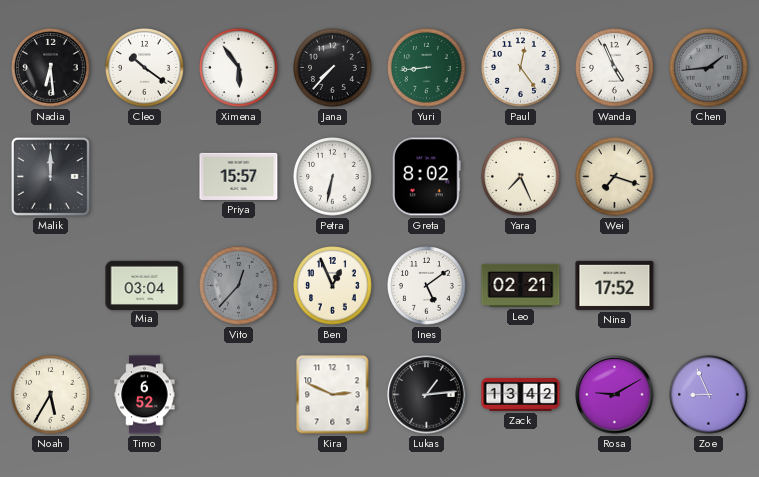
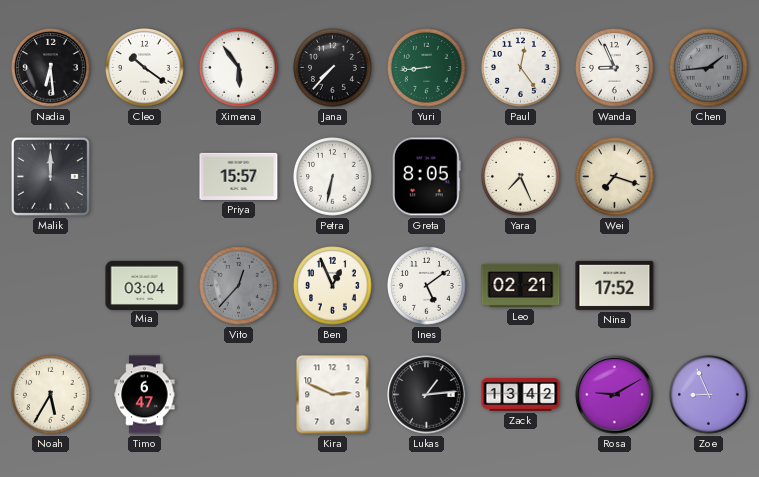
Wanda: 4:56 -> 8:56 (615, 68)
Greta: 8:02 -> 8:05 (426, 177)
Timo: 6:52 -> 6:47 (145, 395)
